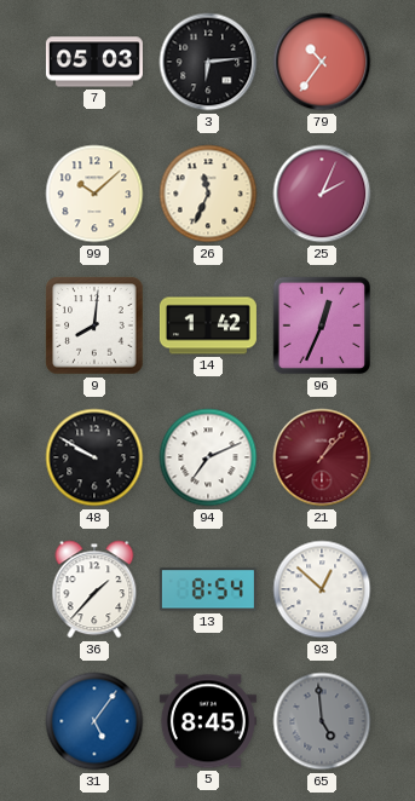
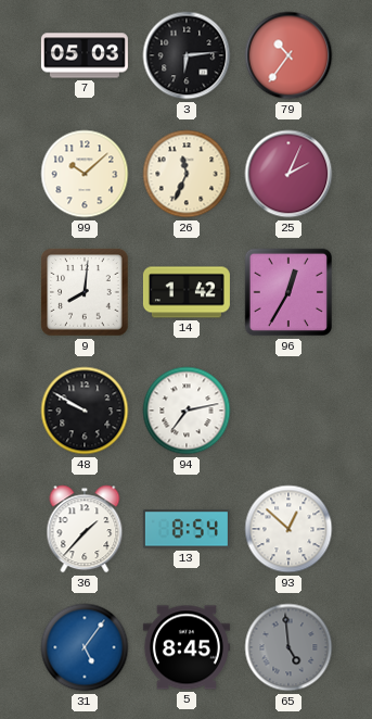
96: 12:34 -> 12:35 (288, 292)
94: 7:11 -> 7:13 (187, 411)
21: 1:07 -> none (322, 457)
